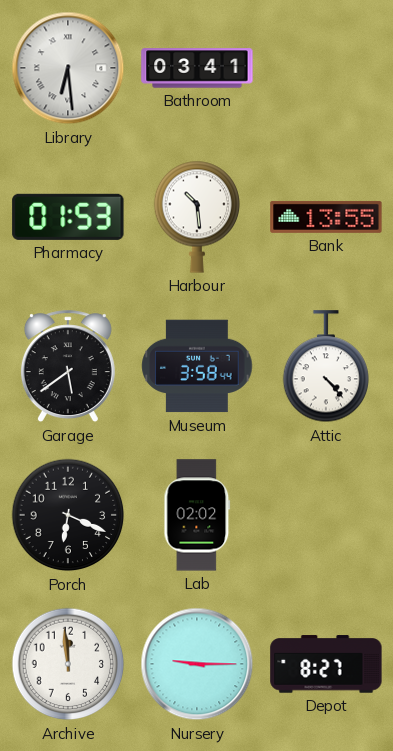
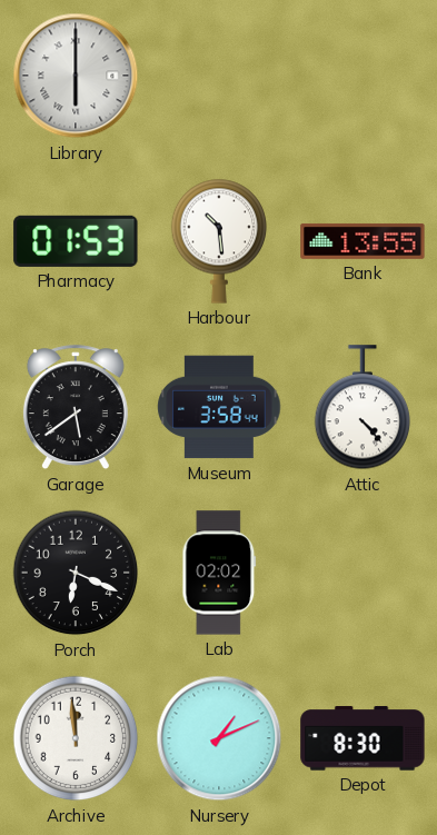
Library: 6:29 -> 6:00 (76, 76)
Bathroom: 03:41 -> none (197, 68)
Nursery: 9:15 -> 1:11 (219, 738)
Depot: 8:27 -> 8:30 (362, 738)
